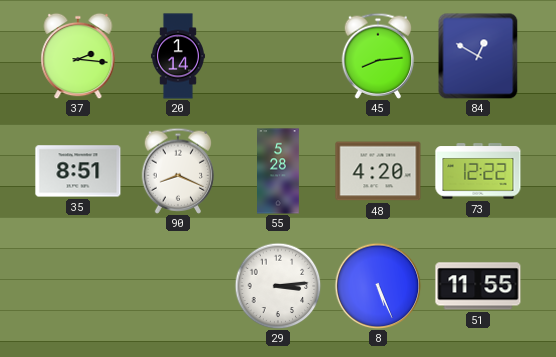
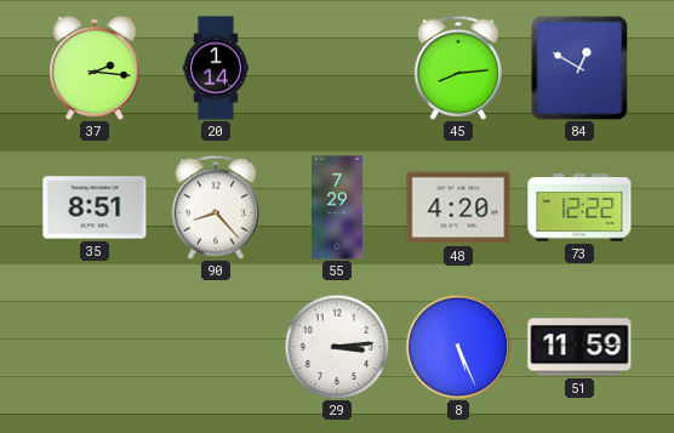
90: 8:19 -> 8:23 (216, 207)
55: 5:28 -> 7:29 (338, 207)
51: 11:55 -> 11:59 (579, 347)
